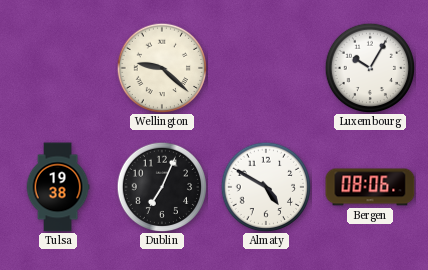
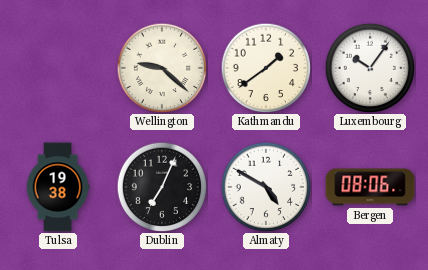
Kathmandu: none -> 1:39 (266, 68)
Luxembourg: 10:05 -> 10:06 (370, 68)
